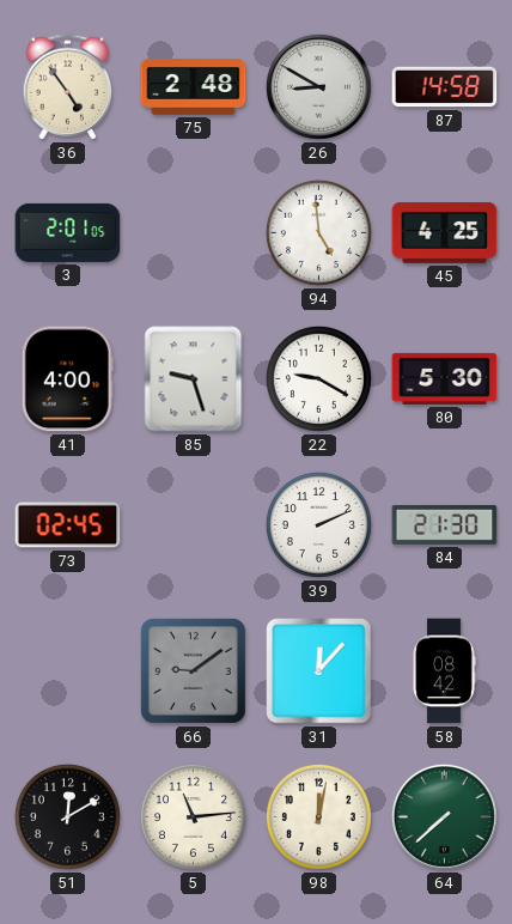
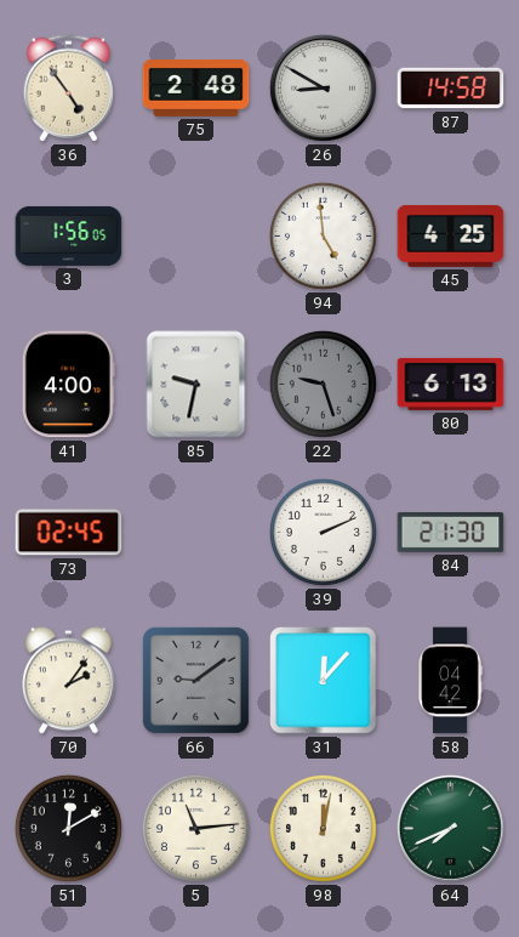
3: 2:01 -> 1:56 (69, 235)
85: 9:27 -> 9:32 (196, 385)
22: 9:20 -> 9:27 (323, 384)
22 dial: white -> grey (323, 384)
80: 5:30 -> 6:13 (451, 384)
70: none -> 2:06 (69, 681)
58: 08:42 -> 04:42 (450, 681)
64: 7:38 -> 7:41 (450, 828)
